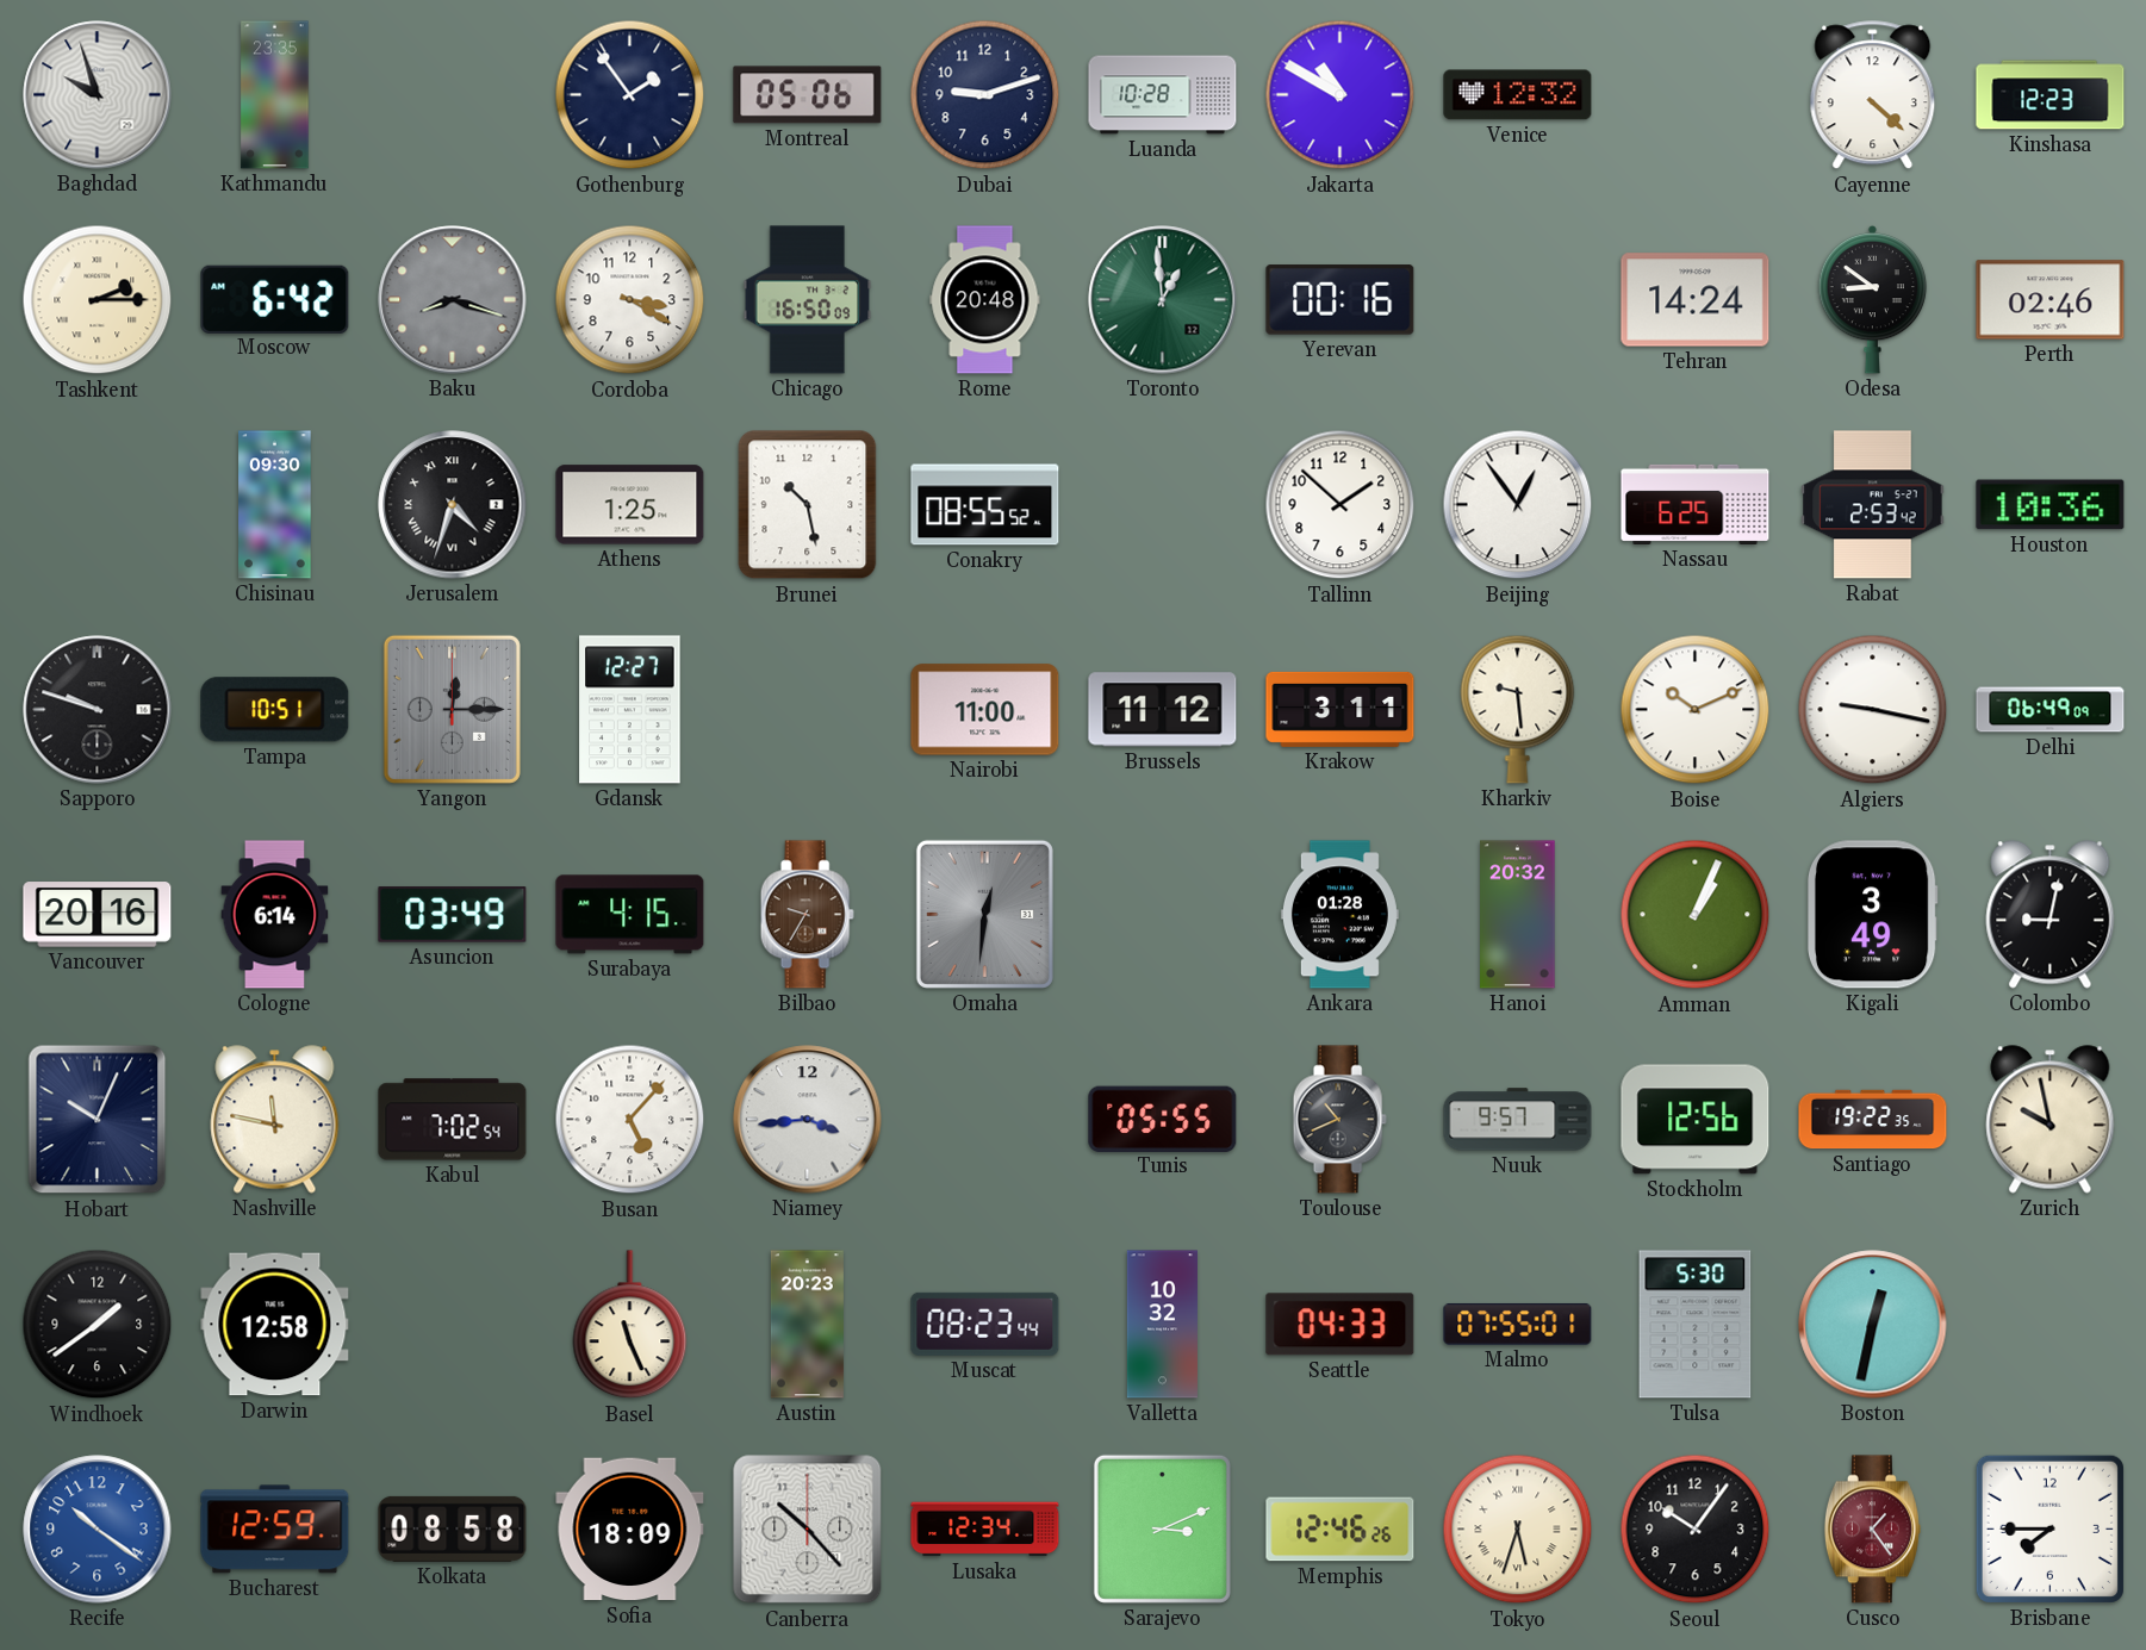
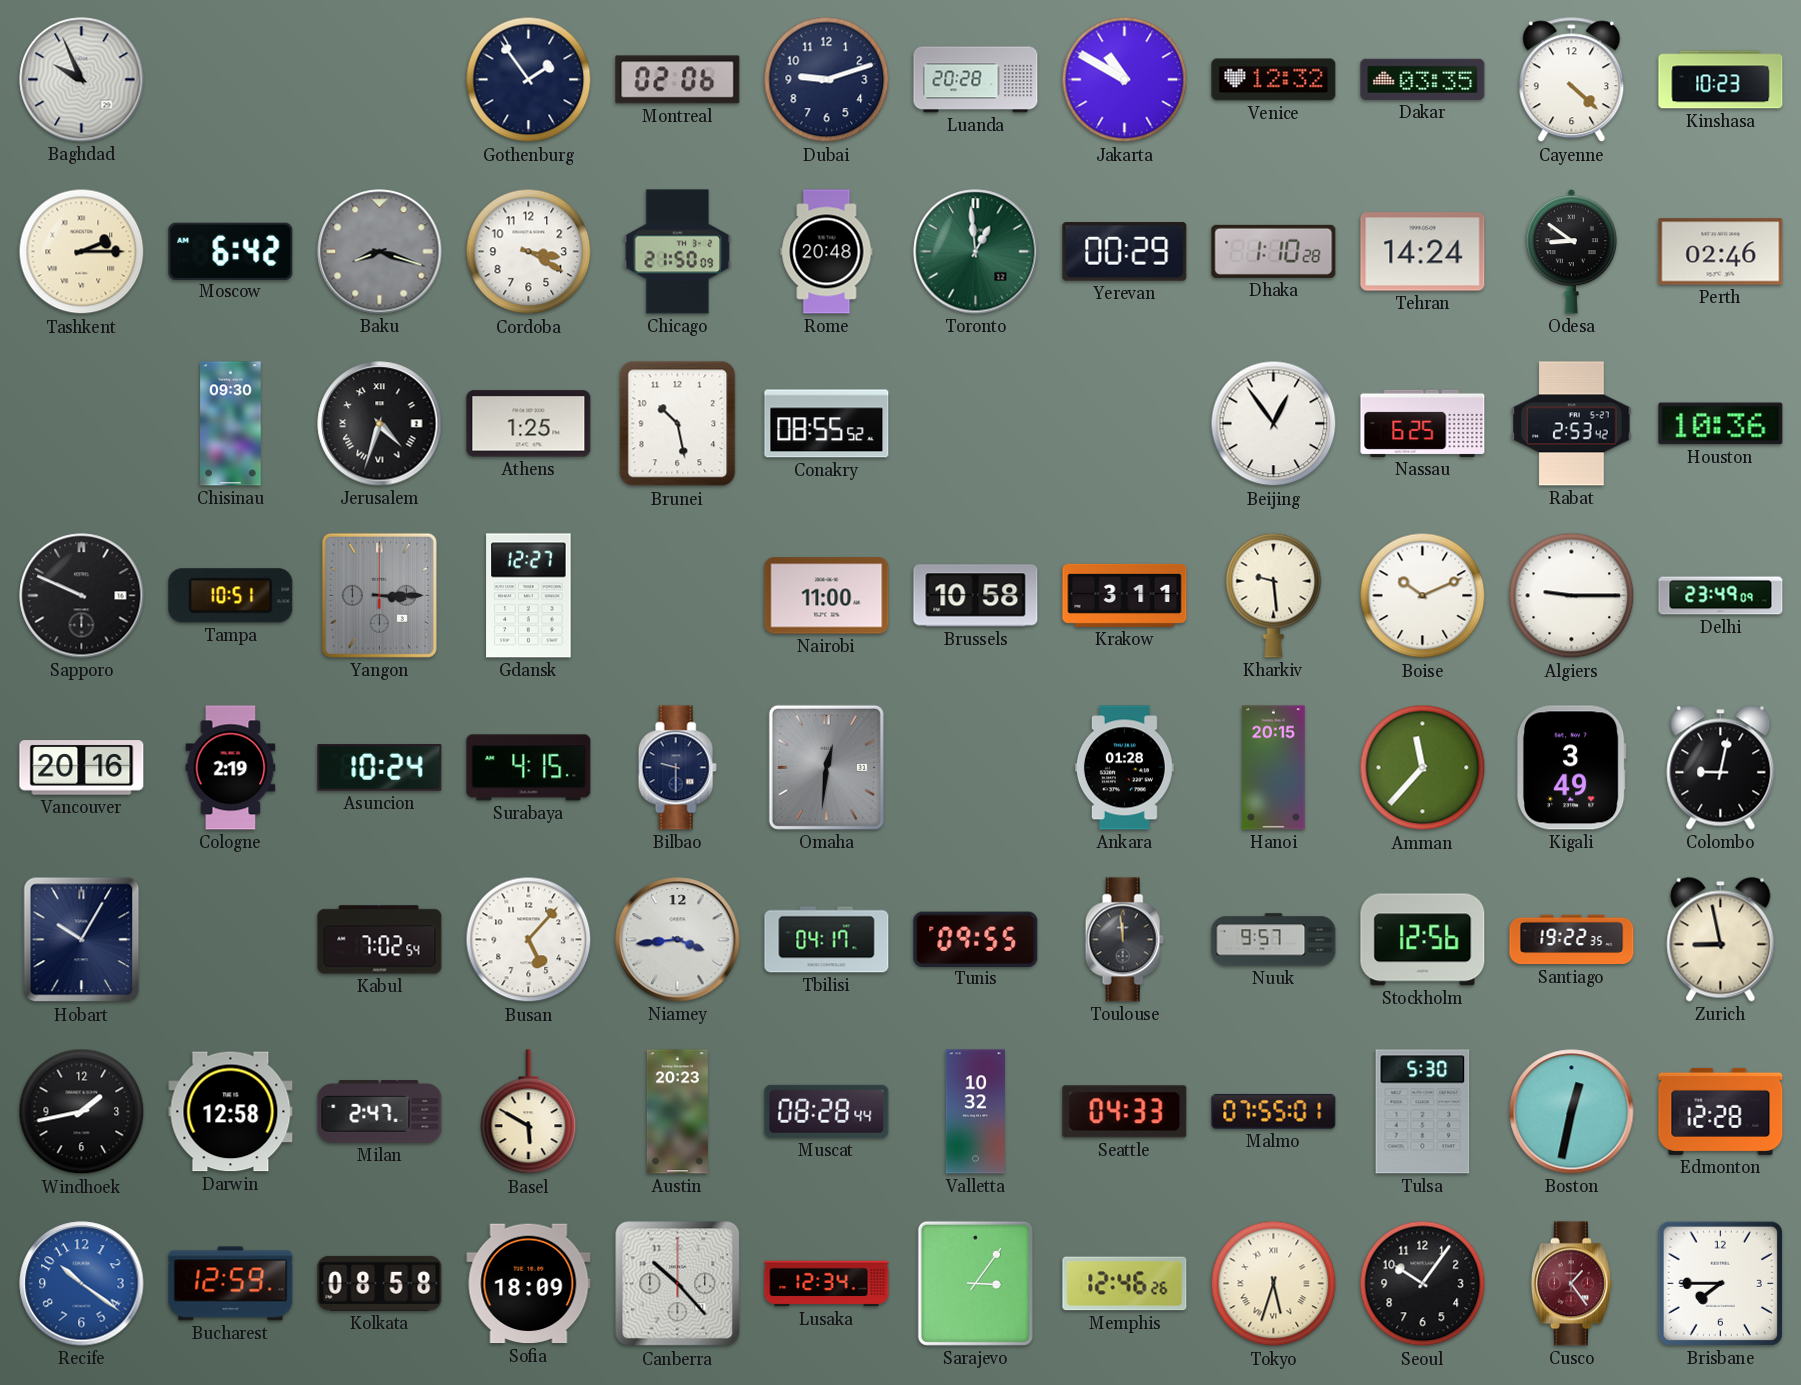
Baghdad: 9:57 -> 9:56 (82, 80)
Kathmandu: 23:35 -> none (275, 95)
Montreal: 05:06 -> 02:06 (678, 80)
Luanda: 10:28 -> 20:28 (976, 80)
Dakar: none -> 03:35 (1423, 79)
Kinshasa: 12:23 -> 10:23 (1721, 80)
Chicago: 16:50 -> 21:50 (678, 252)
Yerevan: 00:16 -> 00:29 (1125, 252)
Dhaka: none -> 1:10 (1274, 251)
Tallinn: 1:52 -> none (1341, 505)
Sapporo: 9:48 -> 9:49 (82, 596)
Yangon: 12:15 -> 3:15 (379, 595)
Brussels: 11:12 -> 10:58 (976, 596)
Algiers: 9:17 -> 9:15 (1572, 596)
Delhi: 06:49 -> 23:49 (1721, 596)
Cologne: 6:14 -> 2:19 (231, 768)
Asuncion: 03:49 -> 10:24 (380, 768)
Bilbao: 9:35 -> 9:30 (677, 768)
Bilbao dial: brown -> navy (677, 768)
Hanoi: 20:32 -> 20:15 (1274, 768)
Amman: 1:04 -> 11:37 (1423, 768)
Hobart: 10:04 -> 10:05 (82, 940)
Nashville: 11:47 -> none (275, 1120)
Tbilisi: none -> 04:17 (827, 940)
Tunis: 05:55 -> 09:55 (976, 939)
Toulouse: 10:41 -> 11:59 (1124, 940)
Zurich: 9:58 -> 8:58 (1721, 940)
Windhoek: 1:39 -> 1:43 (82, 1112)
Milan: none -> 2:47 (380, 1112)
Basel: 11:26 -> 5:50 (529, 1112)
Muscat: 08:23 -> 08:28 (827, 1111)
Edmonton: none -> 12:28 (1721, 1111)
Sarajevo: 3:11 -> 3:06 (975, 1283)
